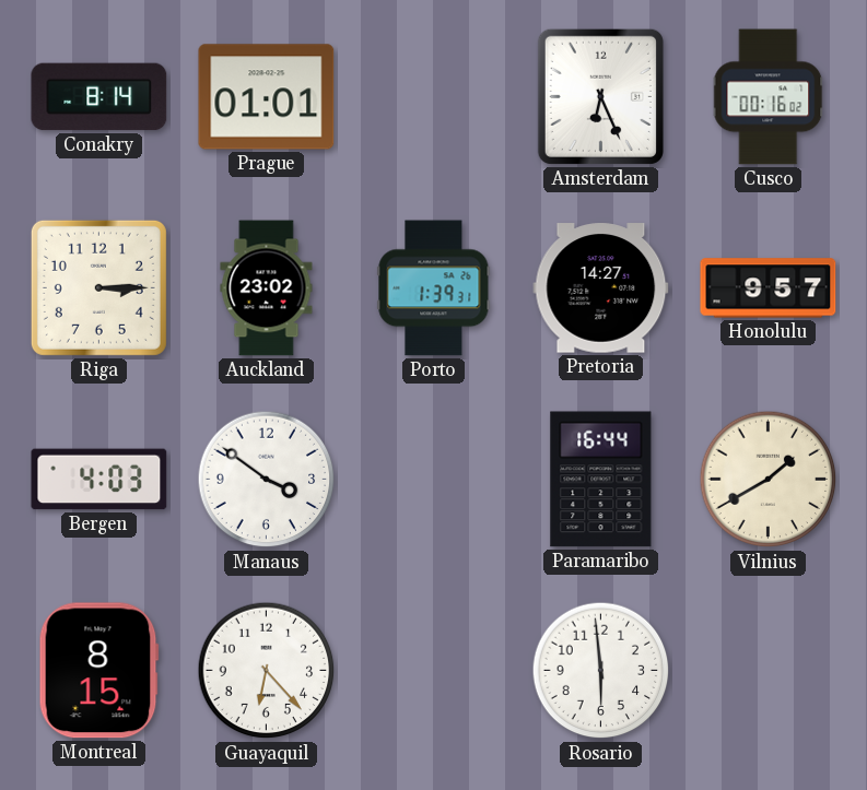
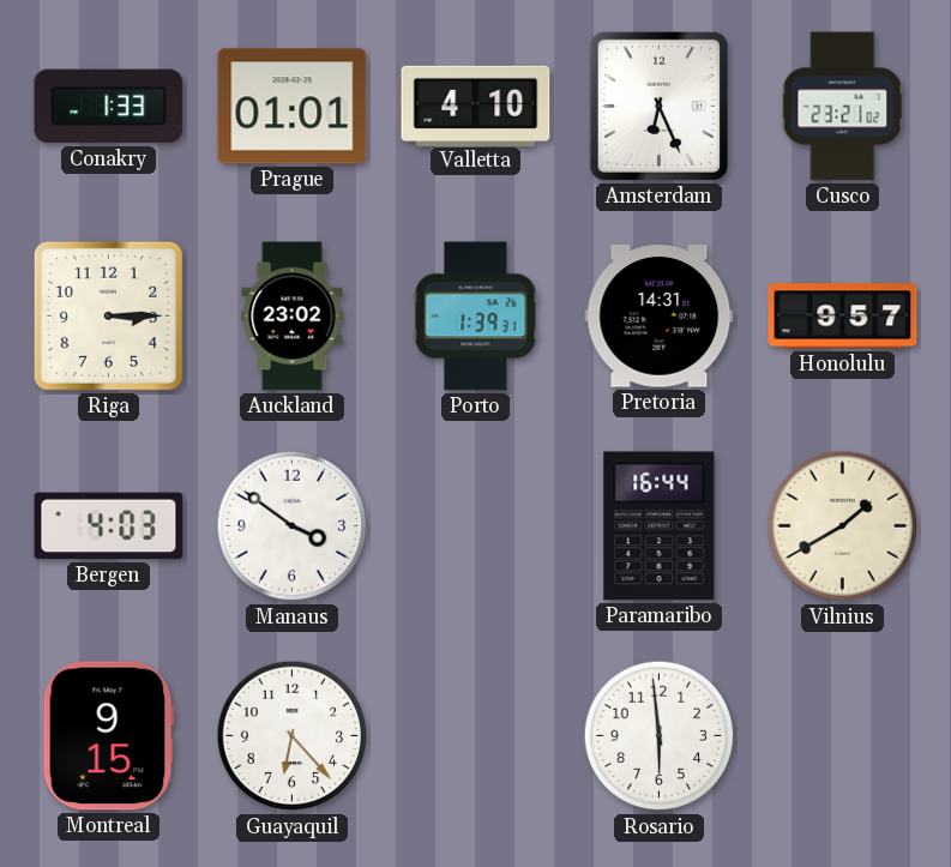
Conakry: 8:14 -> 1:33 (109, 107)
Valletta: none -> 4:10 (476, 106)
Cusco: 00:16 -> 23:21 (843, 107)
Pretoria: 14:27 -> 14:31 (660, 317)
Montreal: 8:15 -> 9:15 (108, 736)
